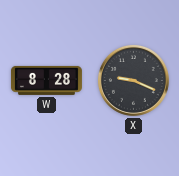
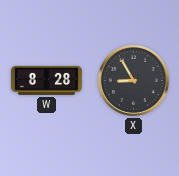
X: 9:19 -> 8:55 (133, 80)
